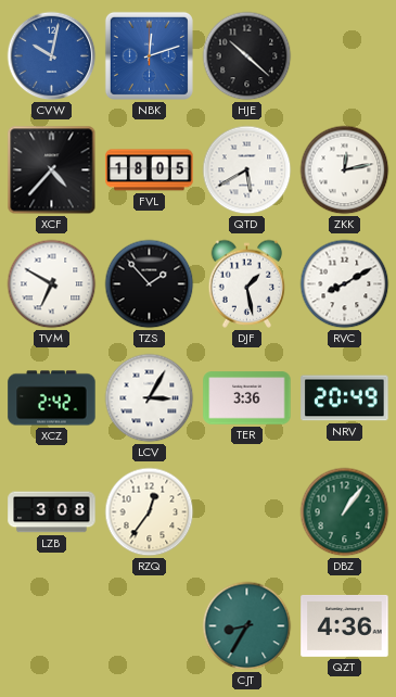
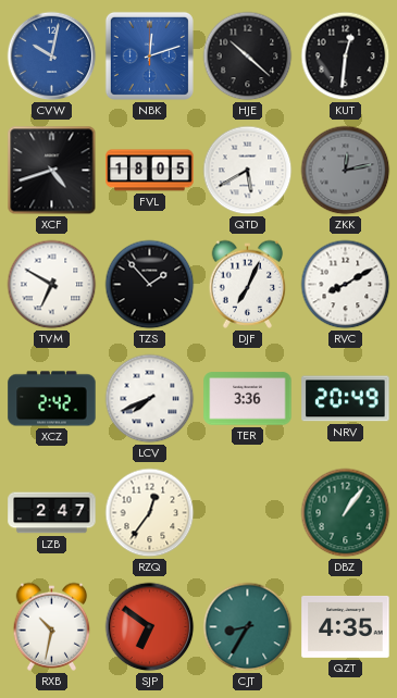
KUT: none -> 12:31 (346, 57)
XCF: 4:37 -> 4:42 (52, 171)
ZKK dial: white -> grey (346, 171)
DJF: 1:28 -> 7:04 (248, 284)
LCV: 3:05 -> 7:41 (150, 399)
LZB: 3:08 -> 2:47 (52, 513)
RXB: none -> 10:32 (52, 626)
SJP: none -> 6:51 (150, 627)
QZT: 4:36 -> 4:35 (346, 626)
